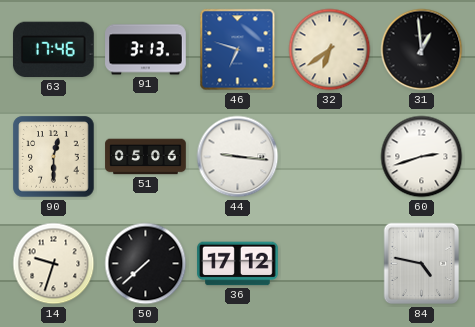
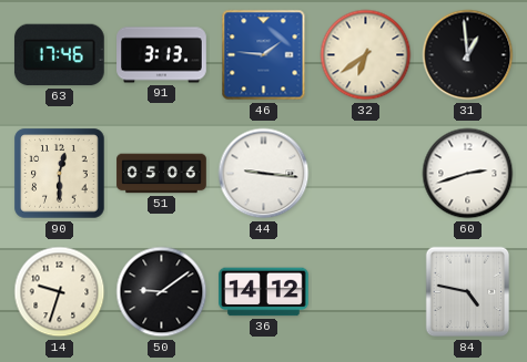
46: 6:48 -> 1:46 (264, 55)
50: 7:38 -> 9:09 (162, 292)
36: 17:12 -> 14:12 (264, 292)
